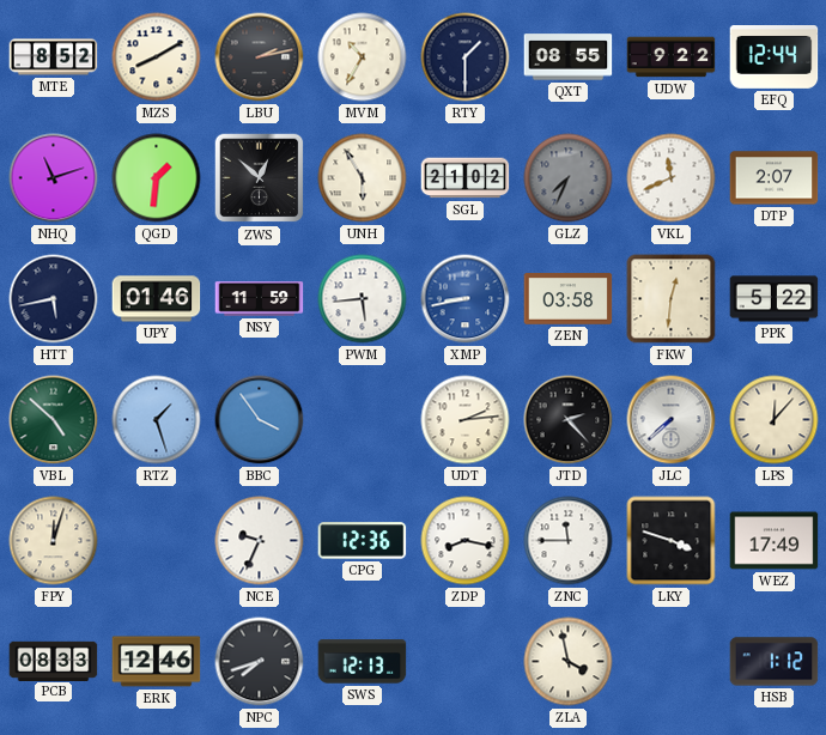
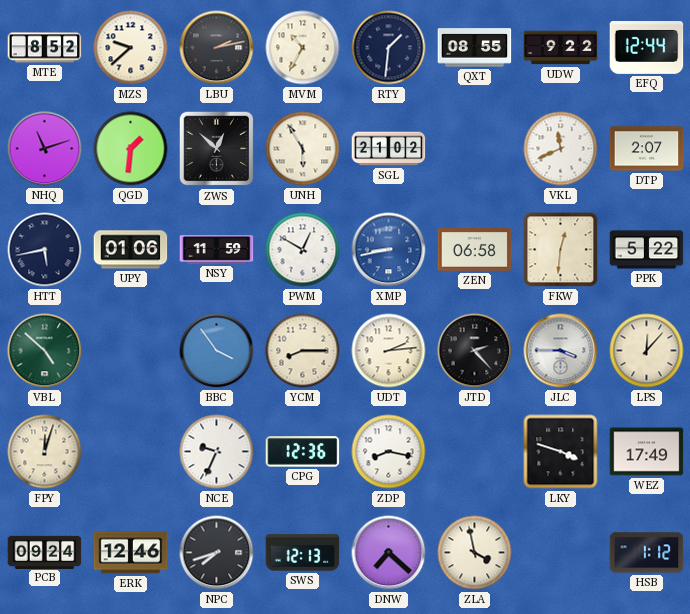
MZS: 8:10 -> 9:38 (131, 48)
RTY: 1:30 -> 1:31 (389, 48)
GLZ: 7:34 -> none (569, 178)
UPY: 01:46 -> 01:06 (131, 250)
PWM: 5:44 -> 12:50 (303, 250)
ZEN: 03:58 -> 06:58 (475, 250)
RTZ: 1:27 -> none (157, 420)
YCM: none -> 8:15 (303, 351)
JLC: 7:38 -> 3:45 (561, 351)
ZNC: 11:45 -> none (569, 541)
PCB: 08:33 -> 09:24 (45, 552)
DNW: none -> 7:22 (389, 553)
